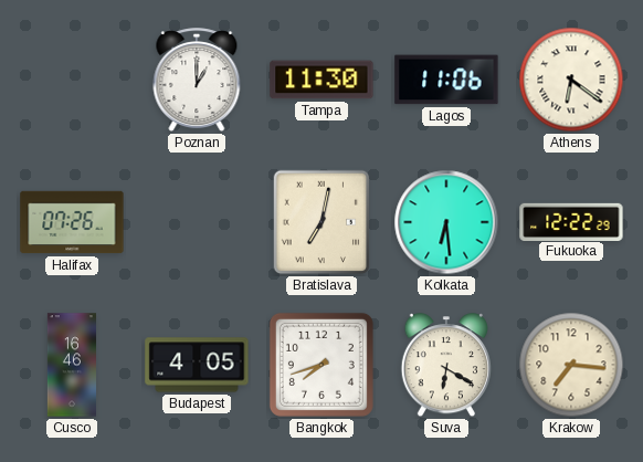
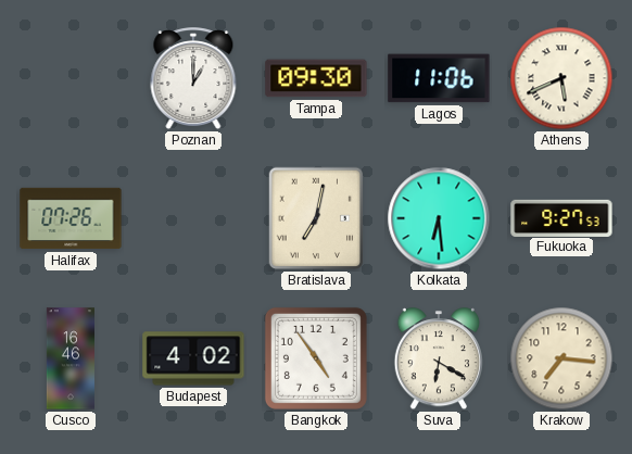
Tampa: 11:30 -> 09:30 (316, 78)
Athens: 6:21 -> 5:41 (561, 78)
Fukuoka: 12:22 -> 9:27 (561, 217)
Budapest: 4:05 -> 4:02 (193, 358)
Bangkok: 7:42 -> 4:54 (316, 358)
